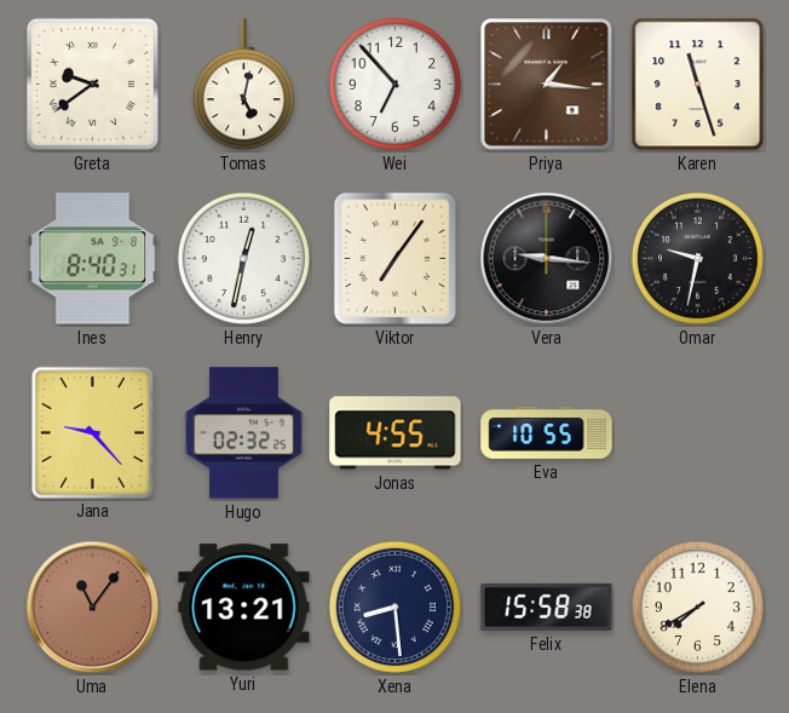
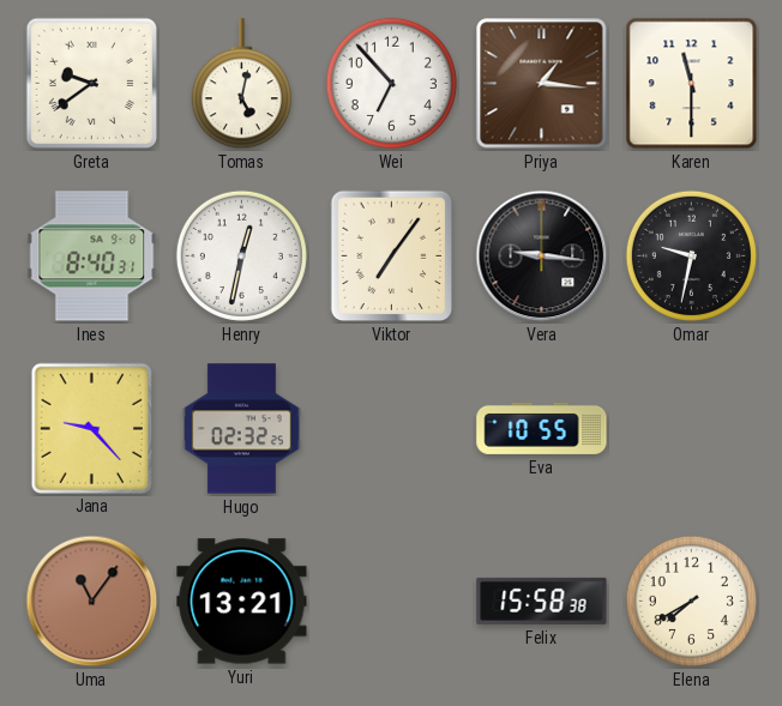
Karen: 11:27 -> 11:30 (692, 84)
Jonas: 4:55 -> none (396, 433)
Xena: 8:29 -> none (394, 606)
